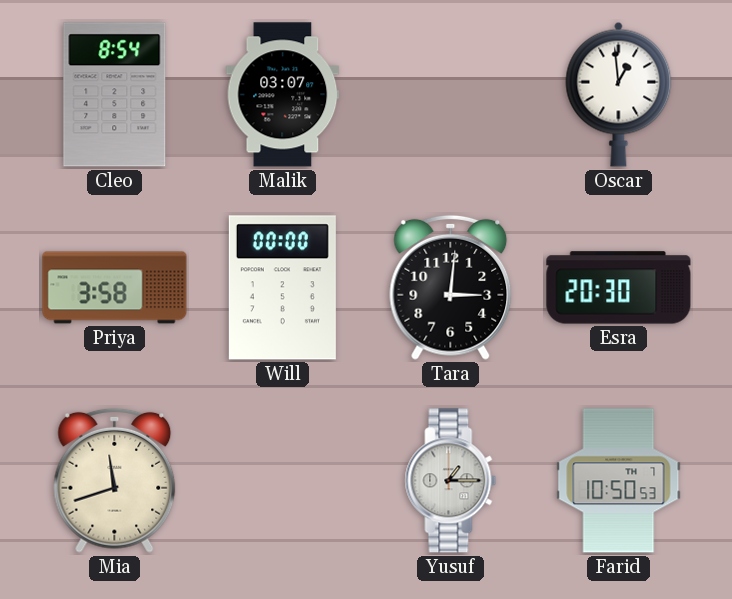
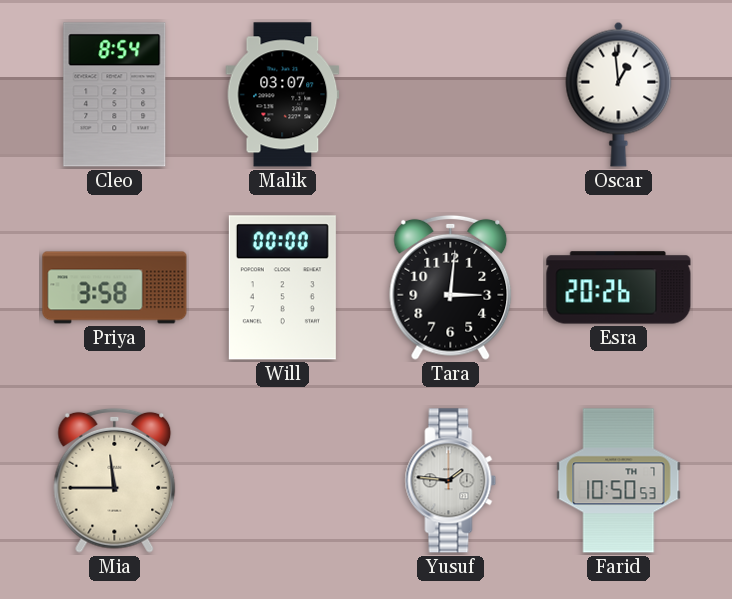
Esra: 20:30 -> 20:26 (619, 288)
Mia: 11:42 -> 11:45 (115, 480)
Yusuf: 1:15 -> 1:46 (451, 481)
